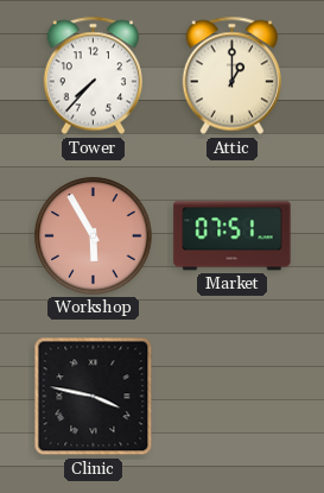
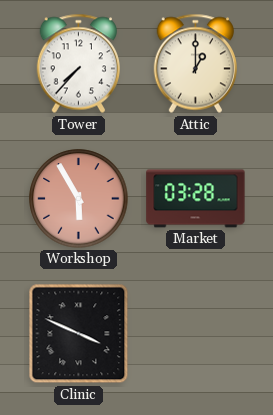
Market: 07:51 -> 03:28 (196, 199)
Clinic: 3:47 -> 3:49 (79, 334)
